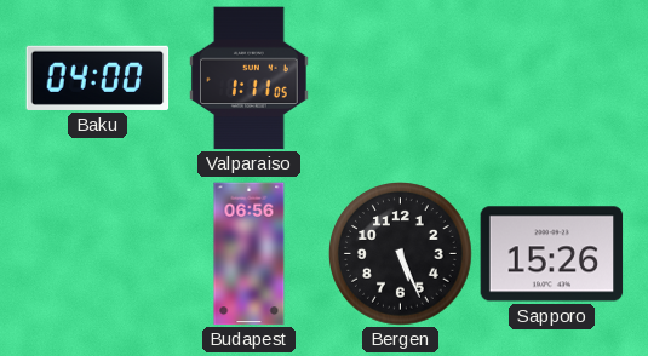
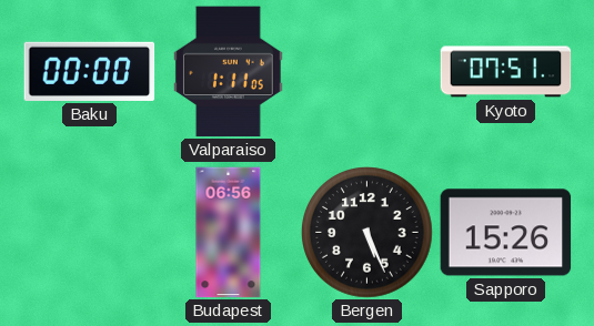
Baku: 04:00 -> 00:00 (90, 71)
Kyoto: none -> 07:51 (506, 72)
